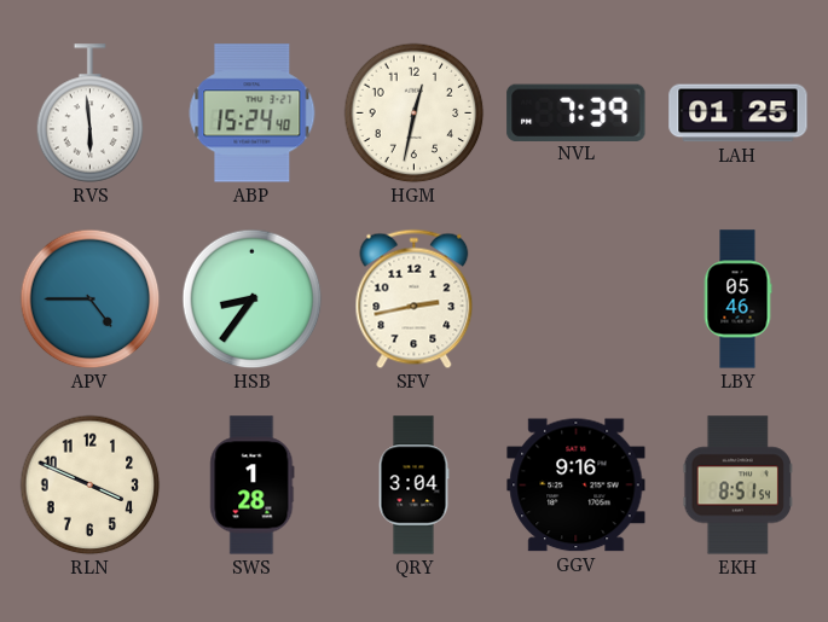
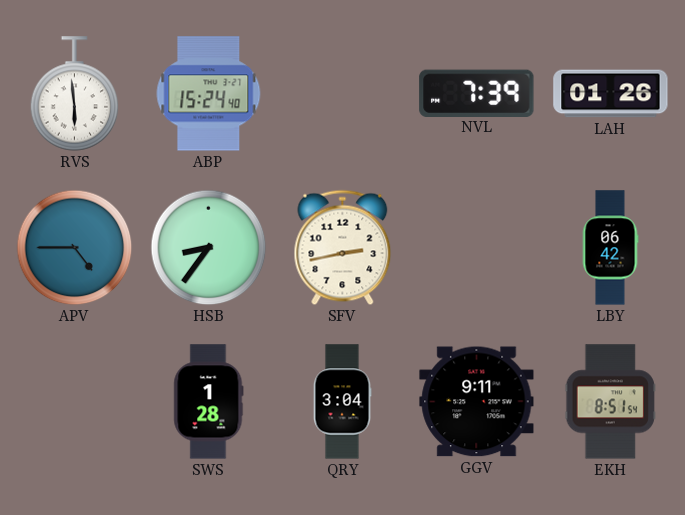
HGM: 12:32 -> none (415, 114)
LAH: 01:25 -> 01:26 (611, 94)
LBY: 05:46 -> 06:42 (610, 248)
RLN: 3:49 -> none (91, 486)
GGV: 9:16 -> 9:11 (477, 402)
